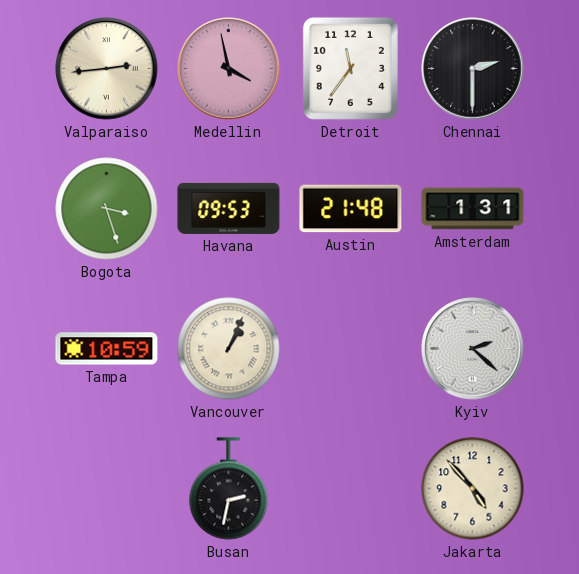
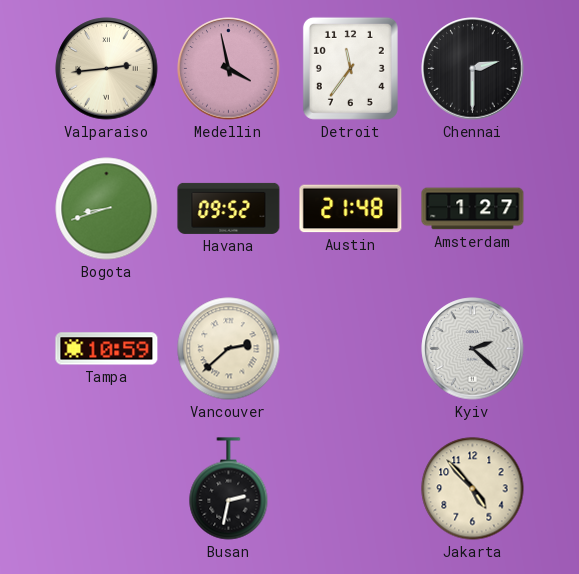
Bogota: 3:27 -> 8:42 (107, 209)
Havana: 09:53 -> 09:52 (229, 208)
Amsterdam: 1:31 -> 1:27 (473, 209)
Vancouver: 1:04 -> 2:38 (229, 349)
